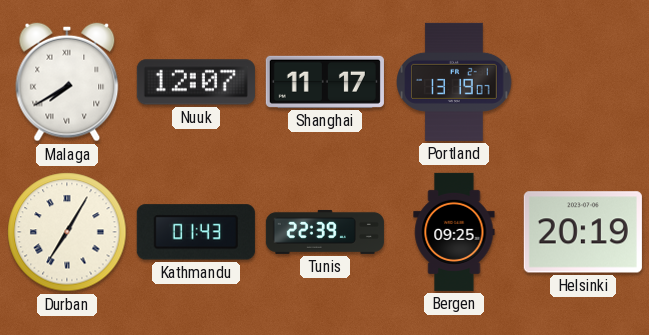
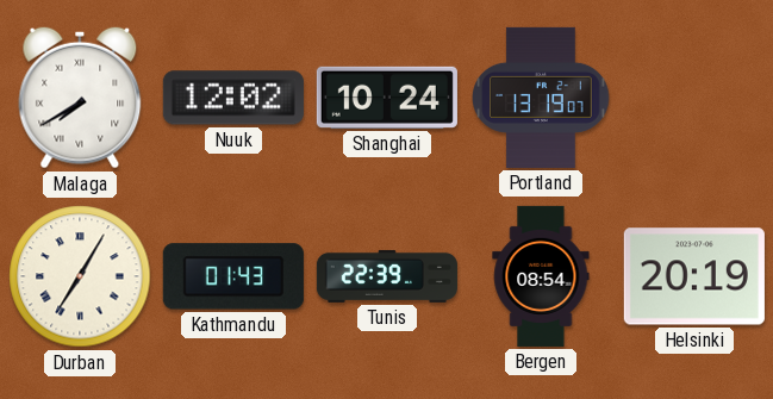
Nuuk: 12:07 -> 12:02 (233, 98)
Shanghai: 11:17 -> 10:24 (387, 98)
Bergen: 09:25 -> 08:54 (541, 276)
